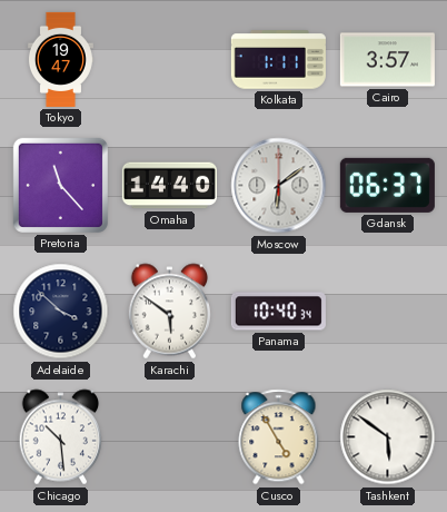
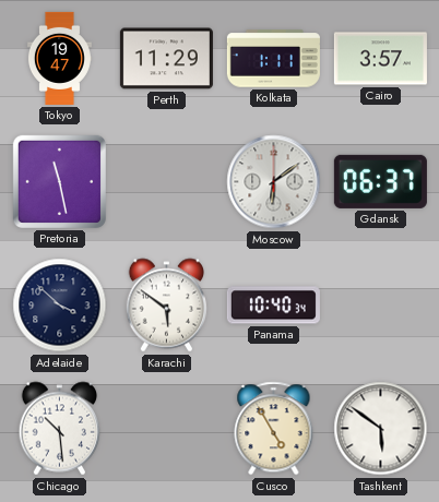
Perth: none -> 11:29 (166, 59)
Pretoria: 11:23 -> 11:28 (59, 181)
Omaha: 14:40 -> none (169, 186)
